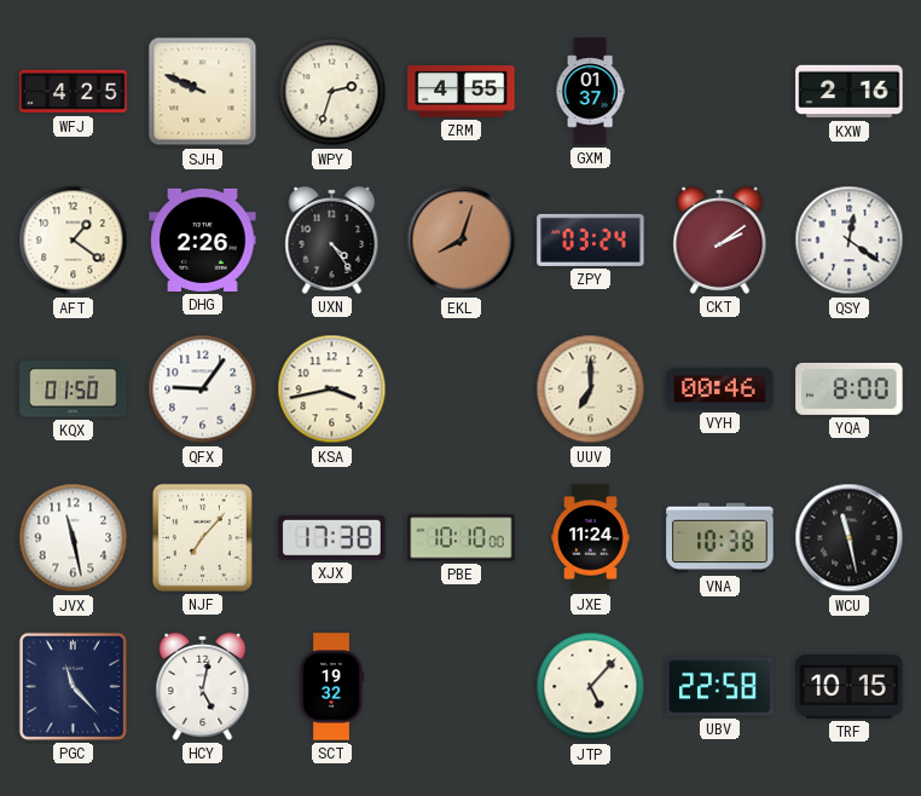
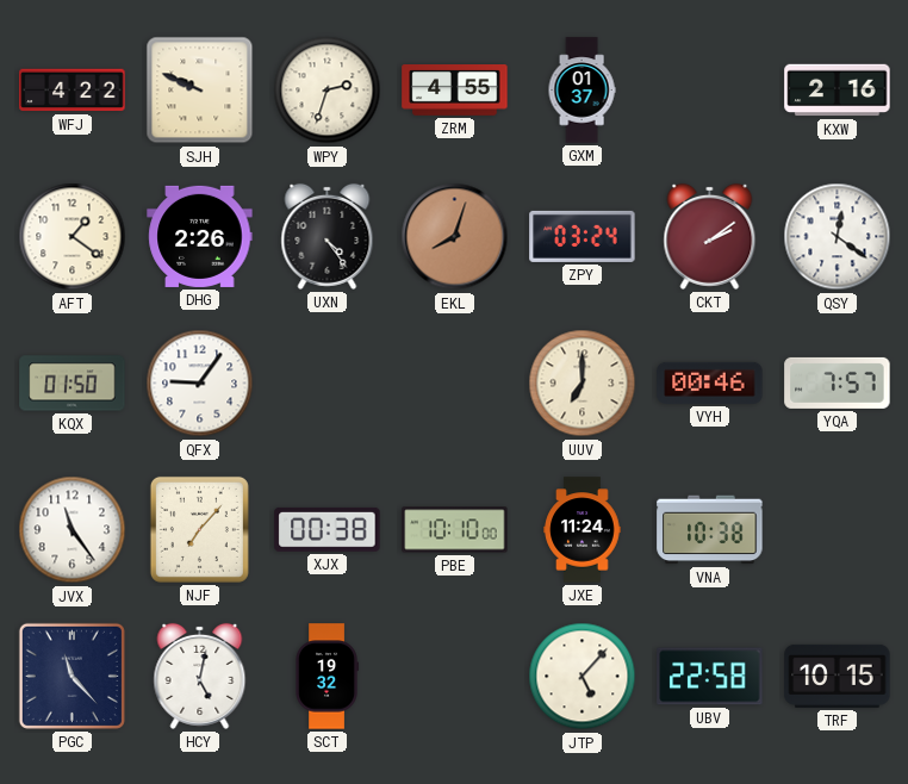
WFJ: 4:25 -> 4:22 (73, 91)
KSA: 3:43 -> none (332, 390)
YQA: 8:00 -> 7:57 (838, 382)
JVX: 11:28 -> 11:24 (73, 530)
XJX: 17:38 -> 00:38 (328, 529)
WCU: 11:28 -> none (850, 538)
